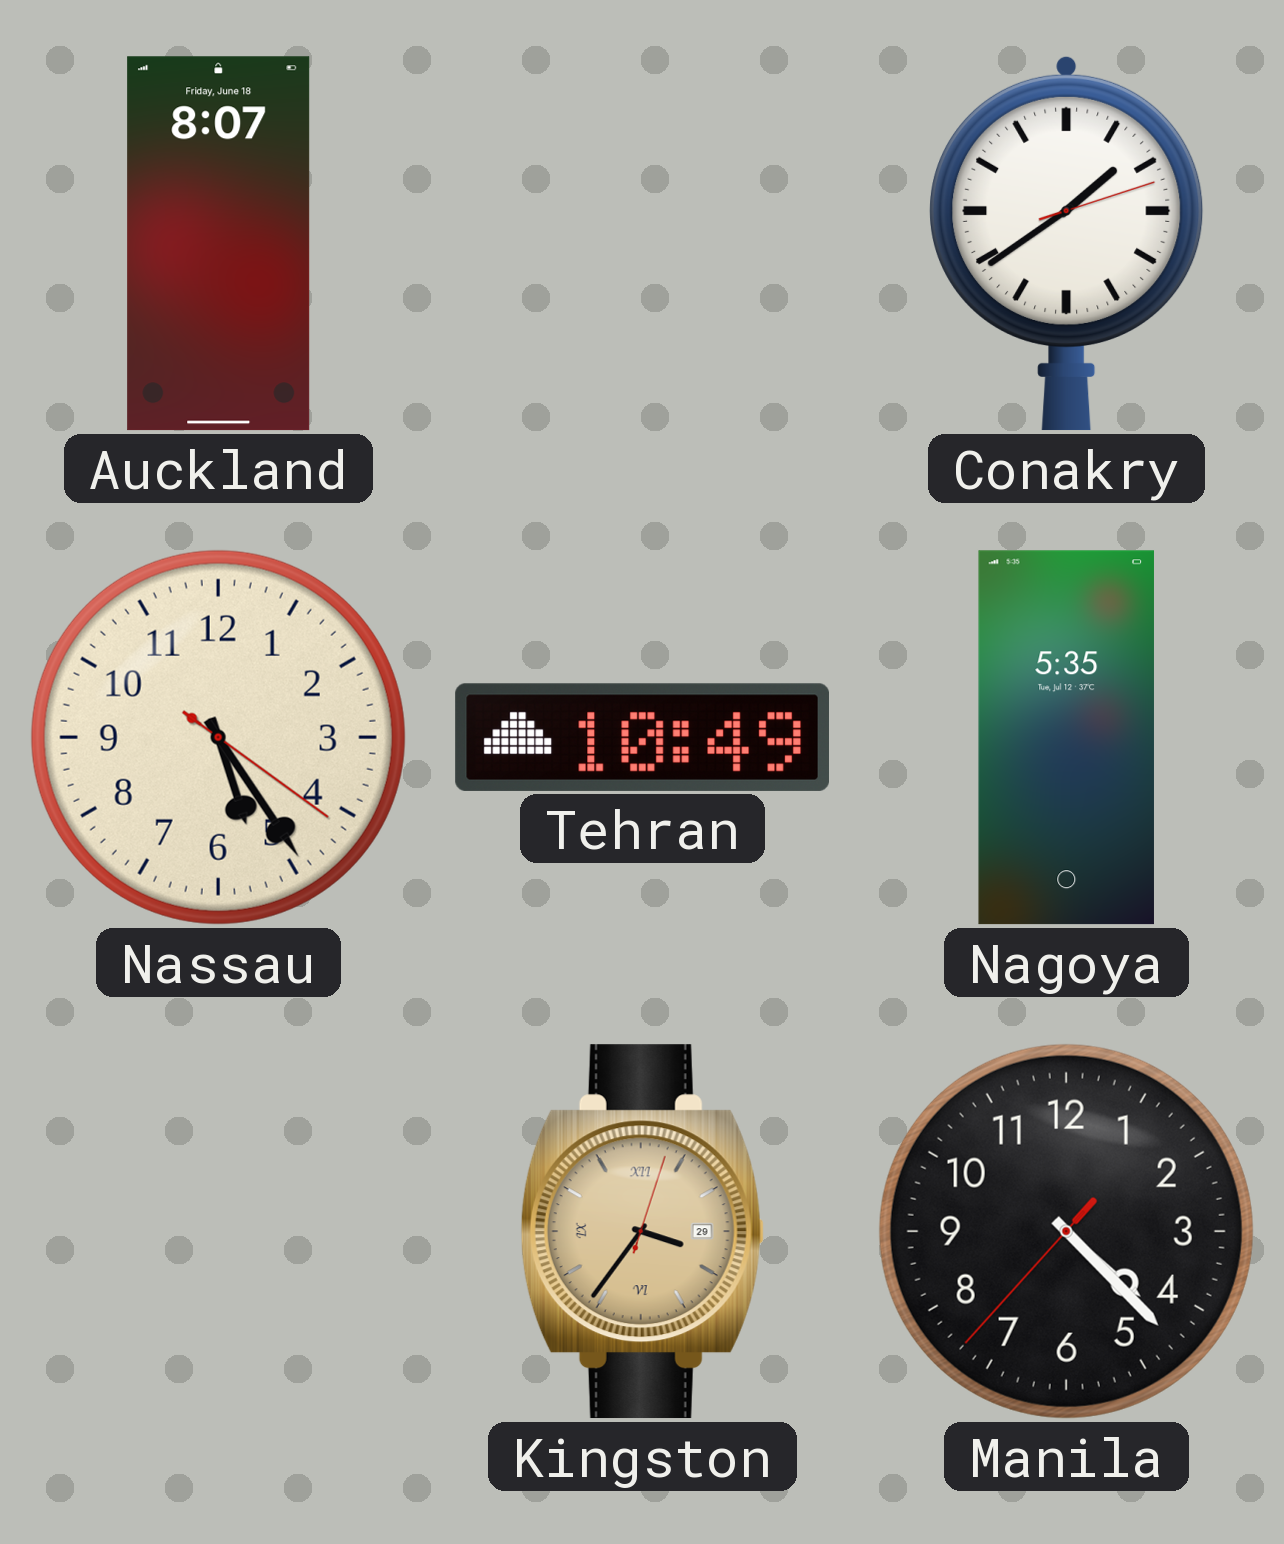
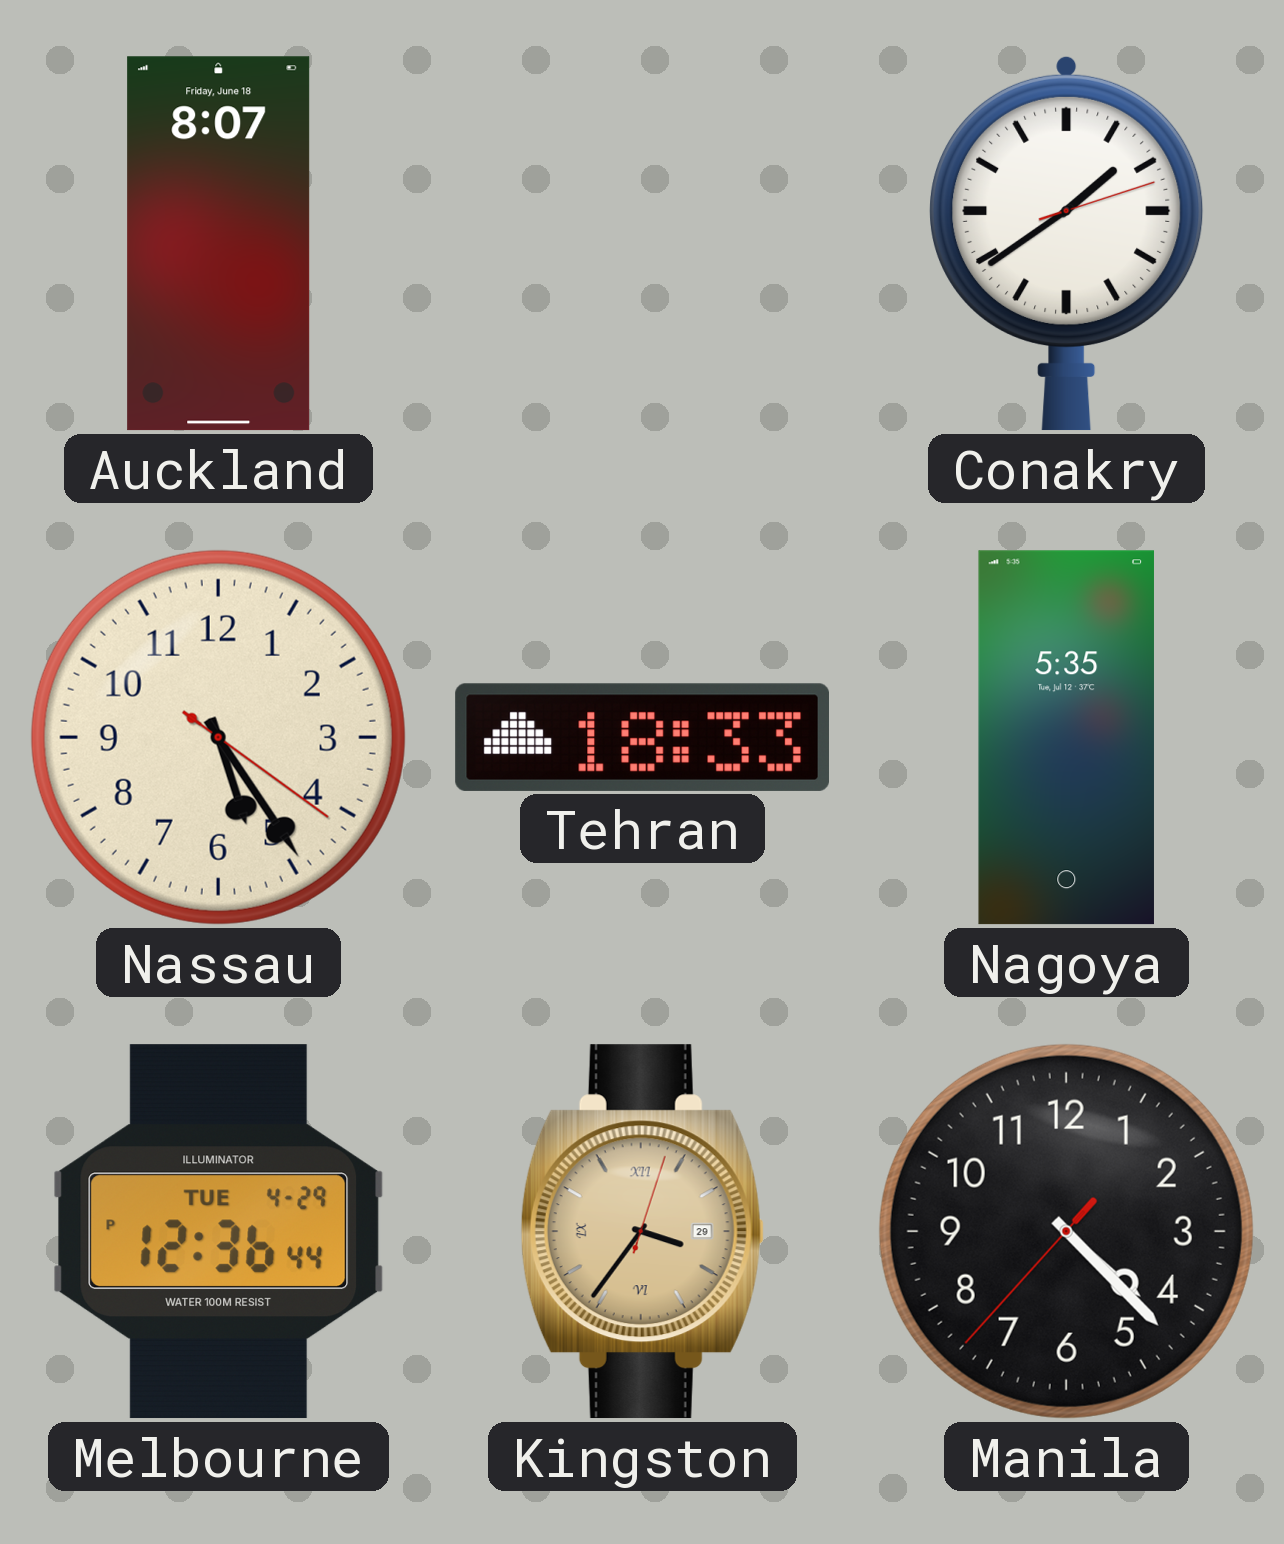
Tehran: 10:49 -> 18:33 (642, 737)
Melbourne: none -> 12:36 (219, 1232)
